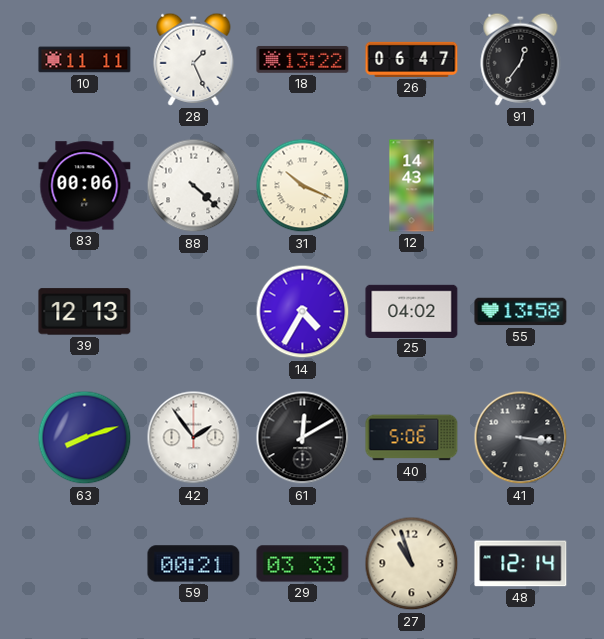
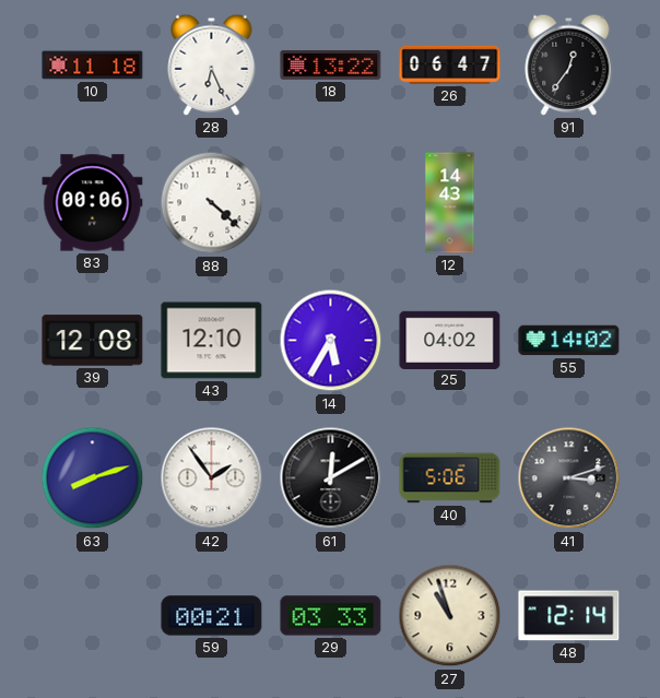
10: 11:11 -> 11:18 (93, 66)
28: 1:26 -> 6:26 (212, 64)
31: 10:19 -> none (303, 186)
39: 12:13 -> 12:08 (93, 341)
43: none -> 12:10 (212, 341)
14: 4:35 -> 5:35 (331, 341)
55: 13:58 -> 14:02 (569, 341)
41: 3:16 -> 3:12 (569, 478)
